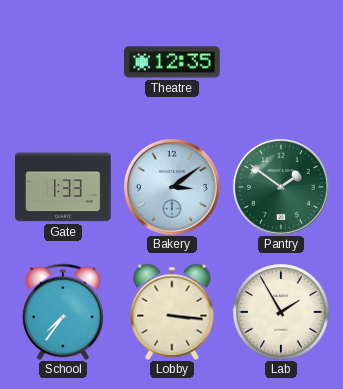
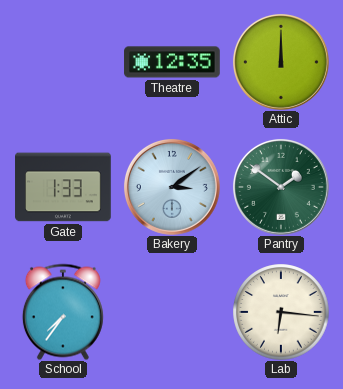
Attic: none -> 12:00 (281, 62)
Lobby: 3:16 -> none (172, 312)
Lab: 1:55 -> 6:16 (281, 312)
